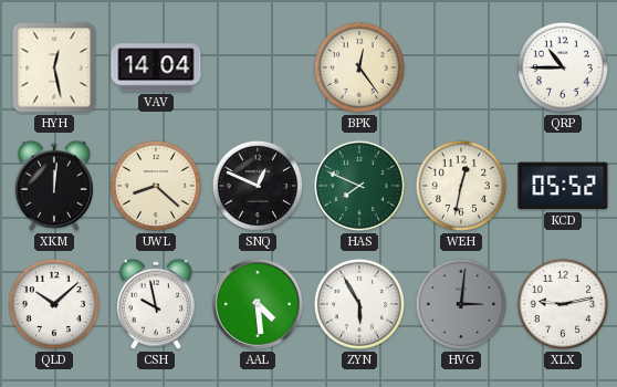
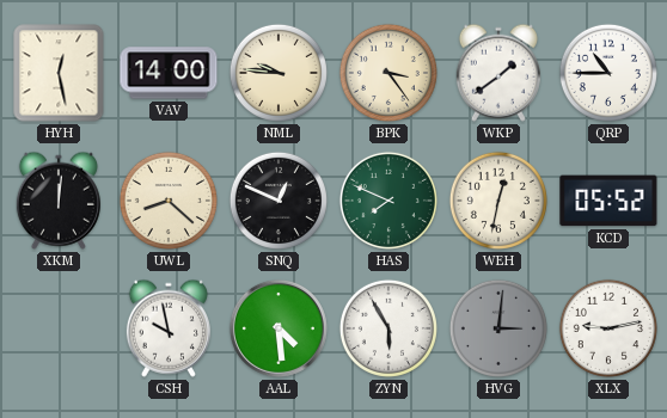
VAV: 14:04 -> 14:00 (169, 73)
NML: none -> 9:46 (279, 73)
BPK: 12:24 -> 3:24 (388, 73)
WKP: none -> 1:39 (498, 73)
QLD: 10:08 -> none (54, 304)
